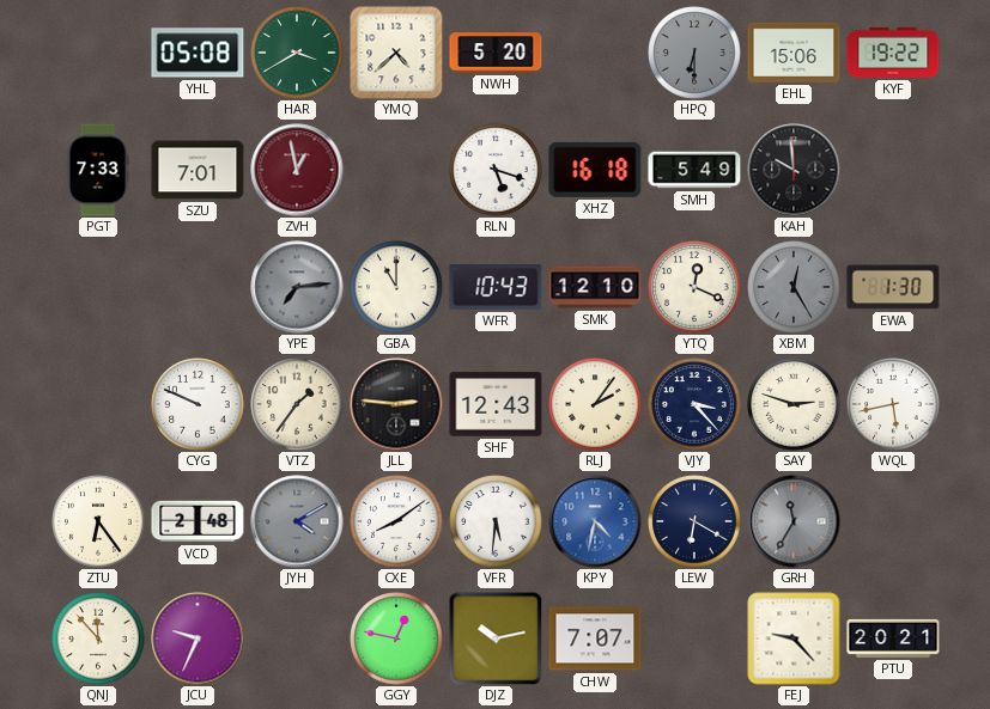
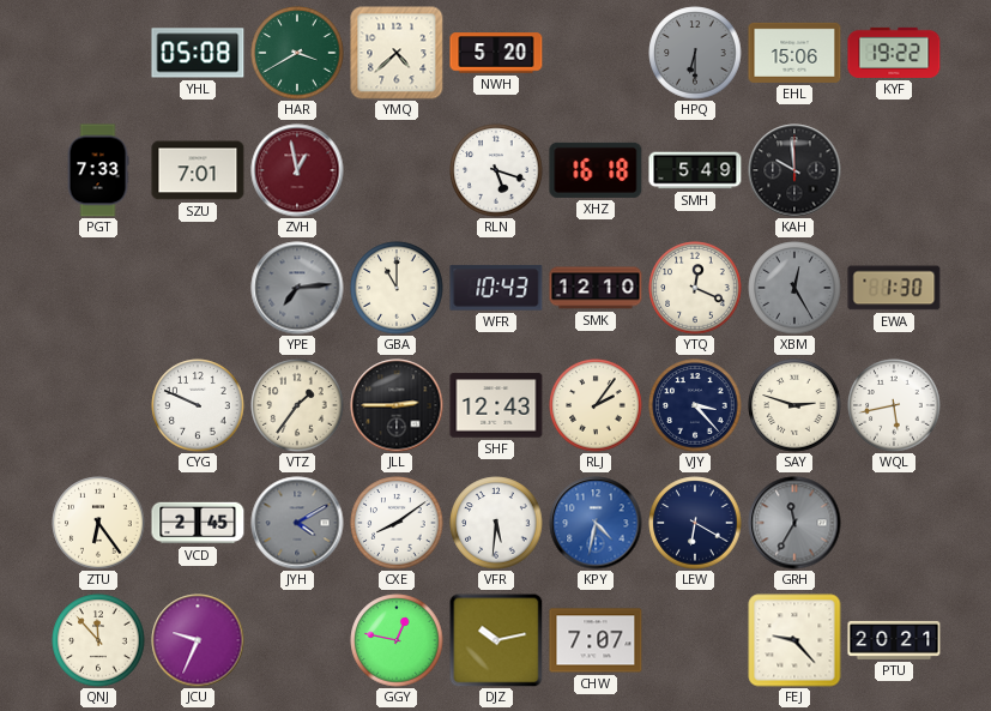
JLL: 2:46 -> 2:45 (397, 405)
VCD: 2:48 -> 2:45 (198, 523)
